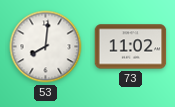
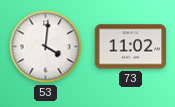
53: 8:01 -> 4:01 (46, 47)
